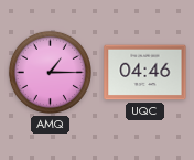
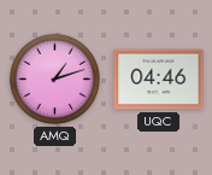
AMQ: 1:15 -> 1:12 (54, 78)
